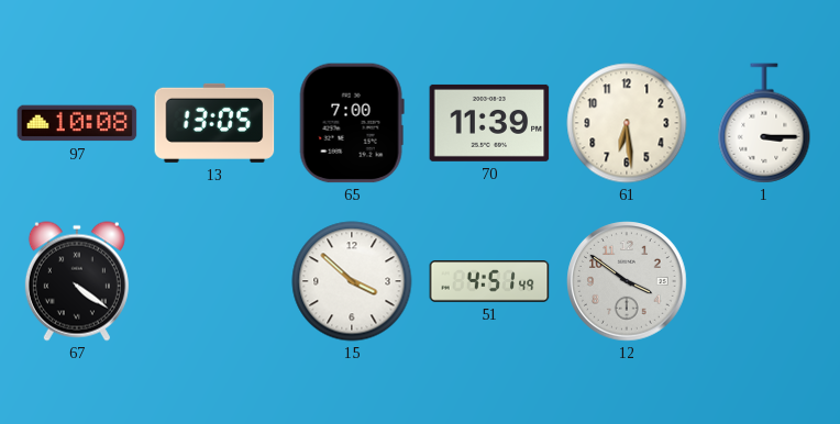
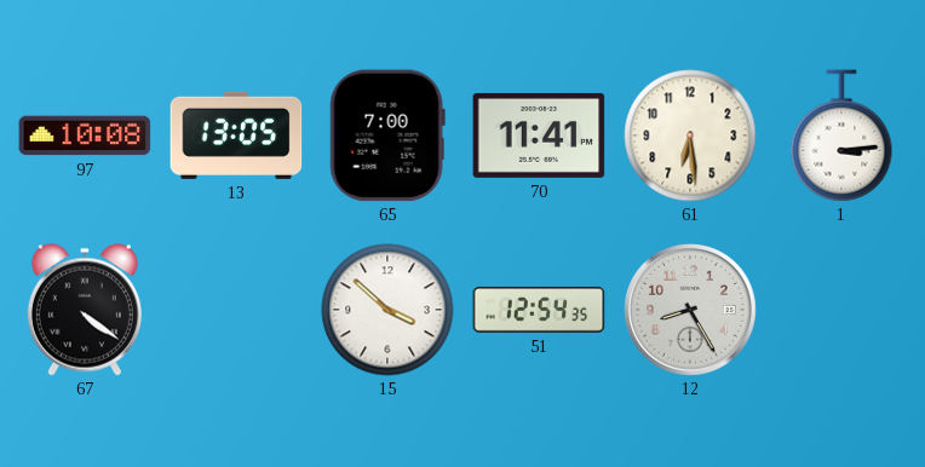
70: 11:39 -> 11:41 (539, 136)
1: 3:15 -> 3:14 (841, 136)
51: 4:51 -> 12:54 (539, 311)
12: 3:51 -> 8:25 (690, 310)
